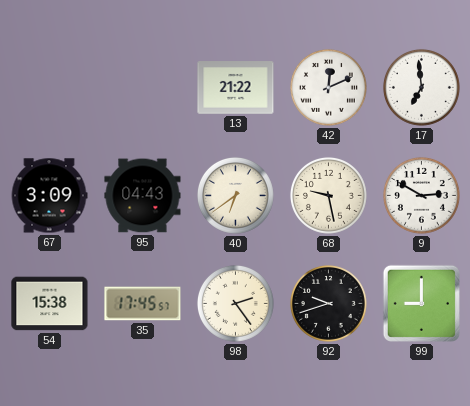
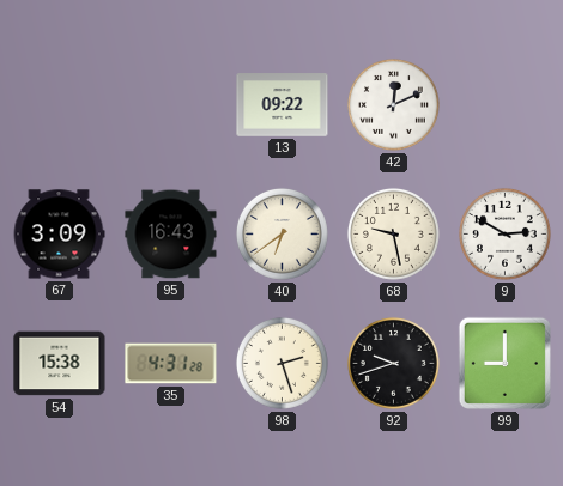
13: 21:22 -> 09:22 (283, 105)
17: 6:59 -> none (421, 87)
95: 04:43 -> 16:43 (171, 235)
35: 17:45 -> 4:31 (171, 364)
98: 2:24 -> 2:27 (281, 363)
